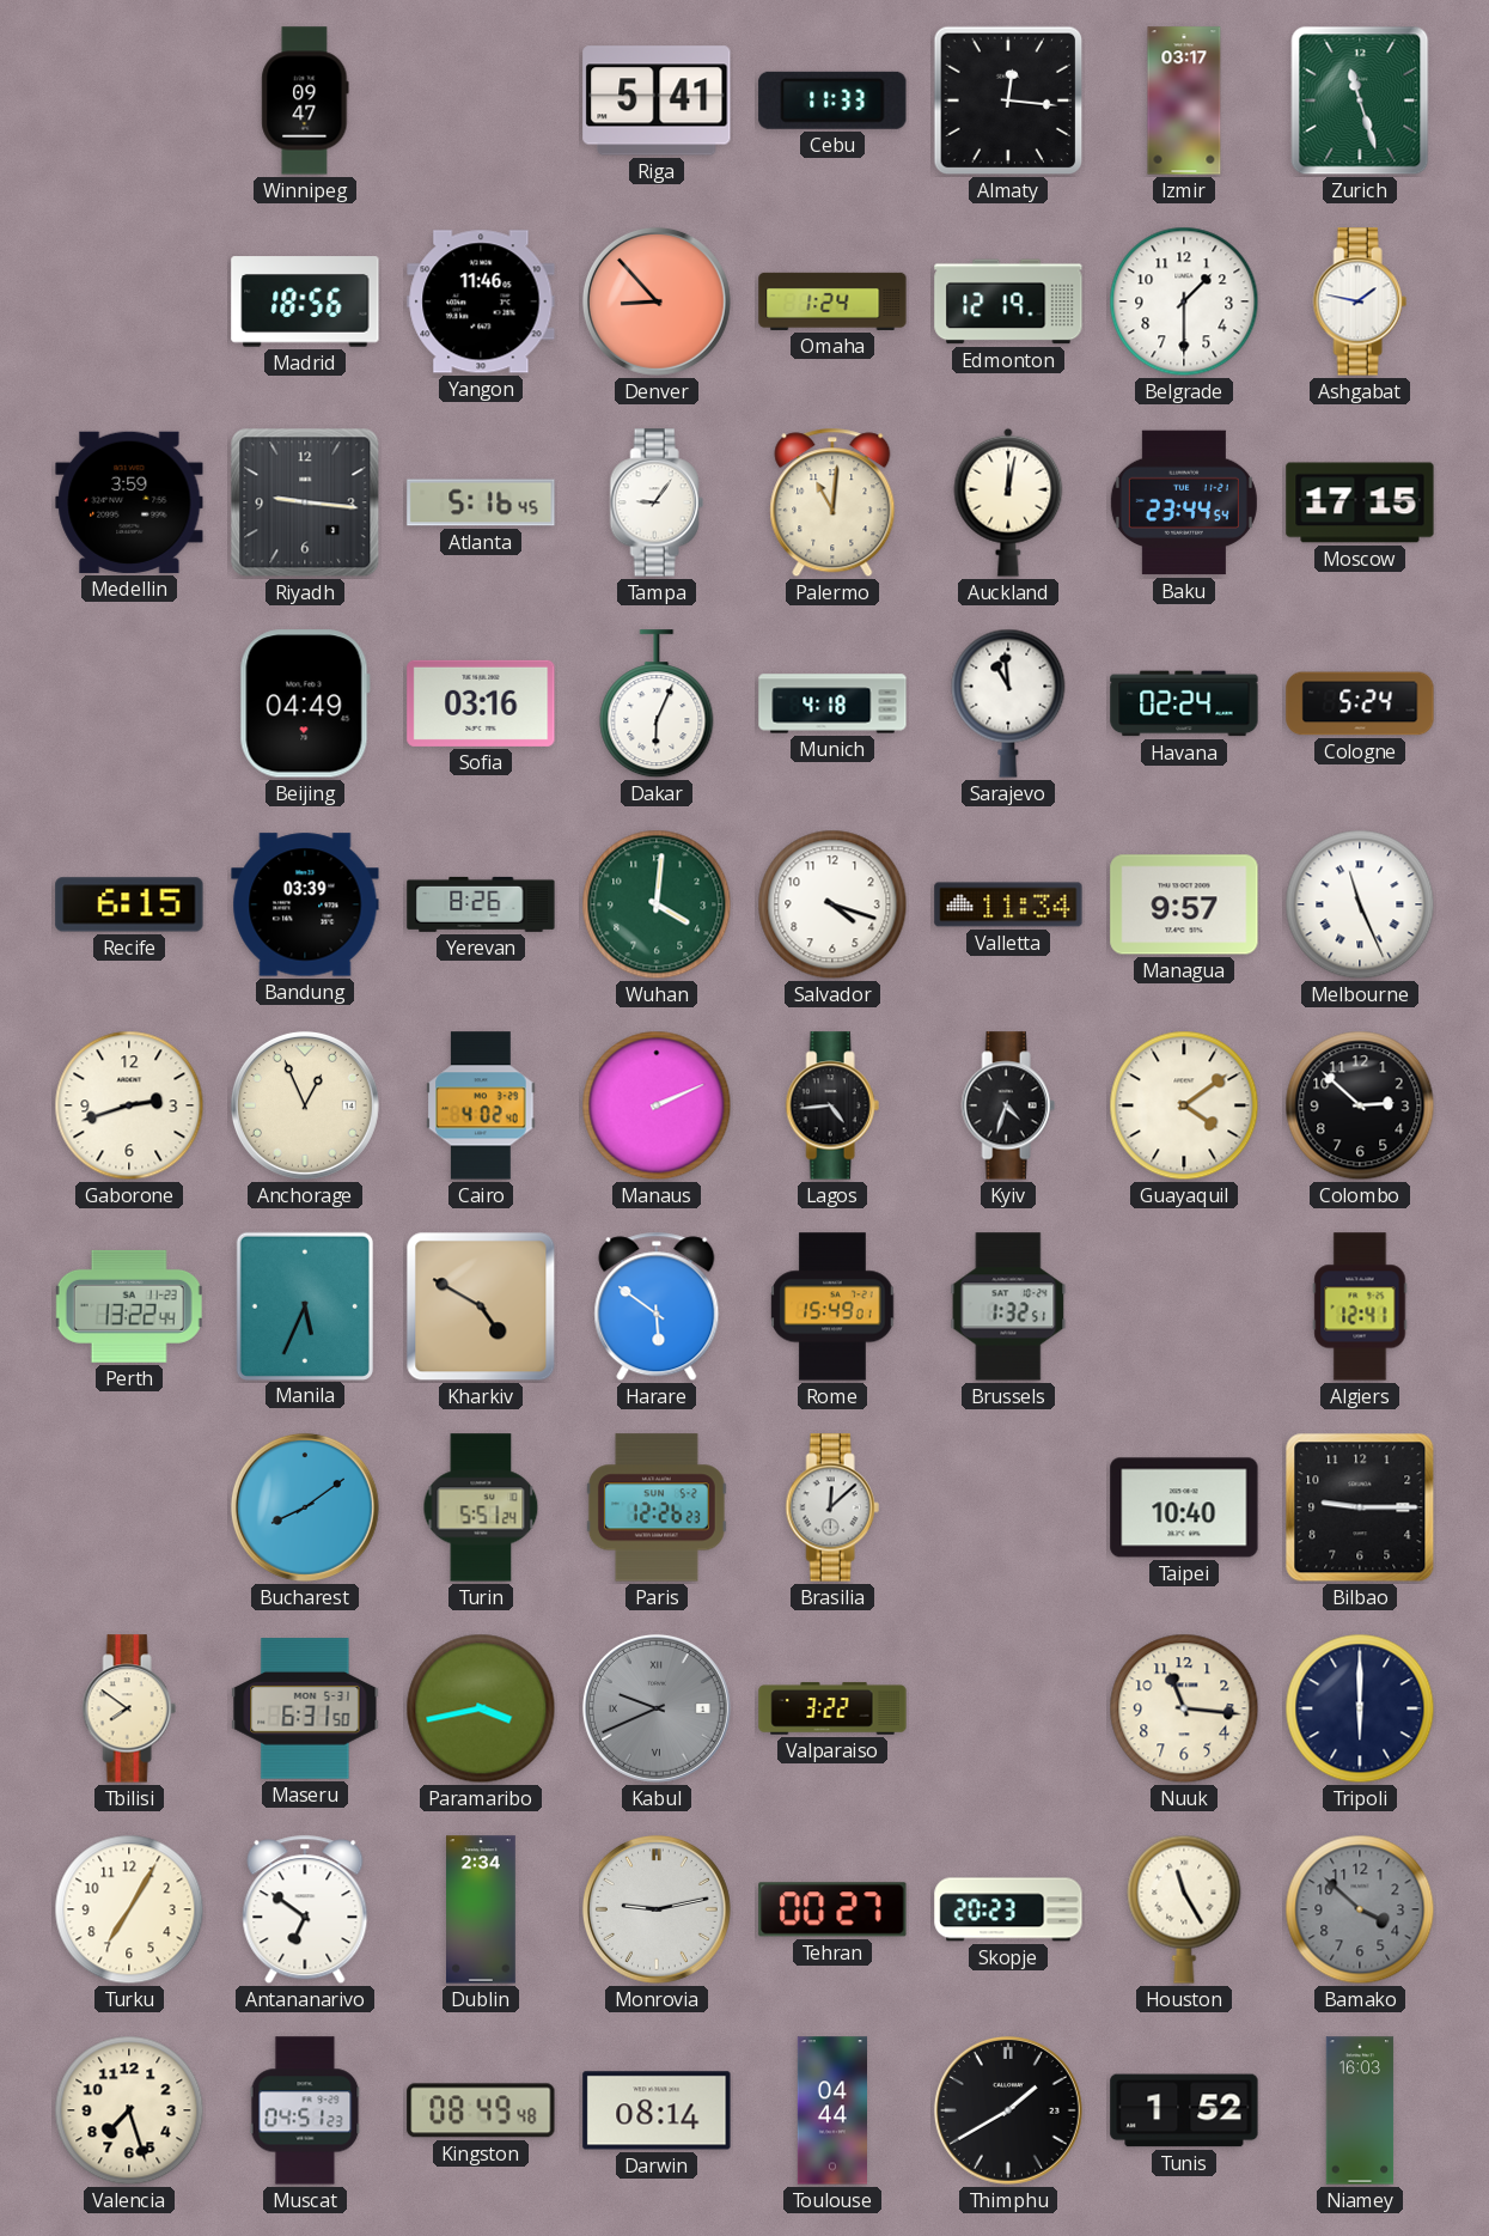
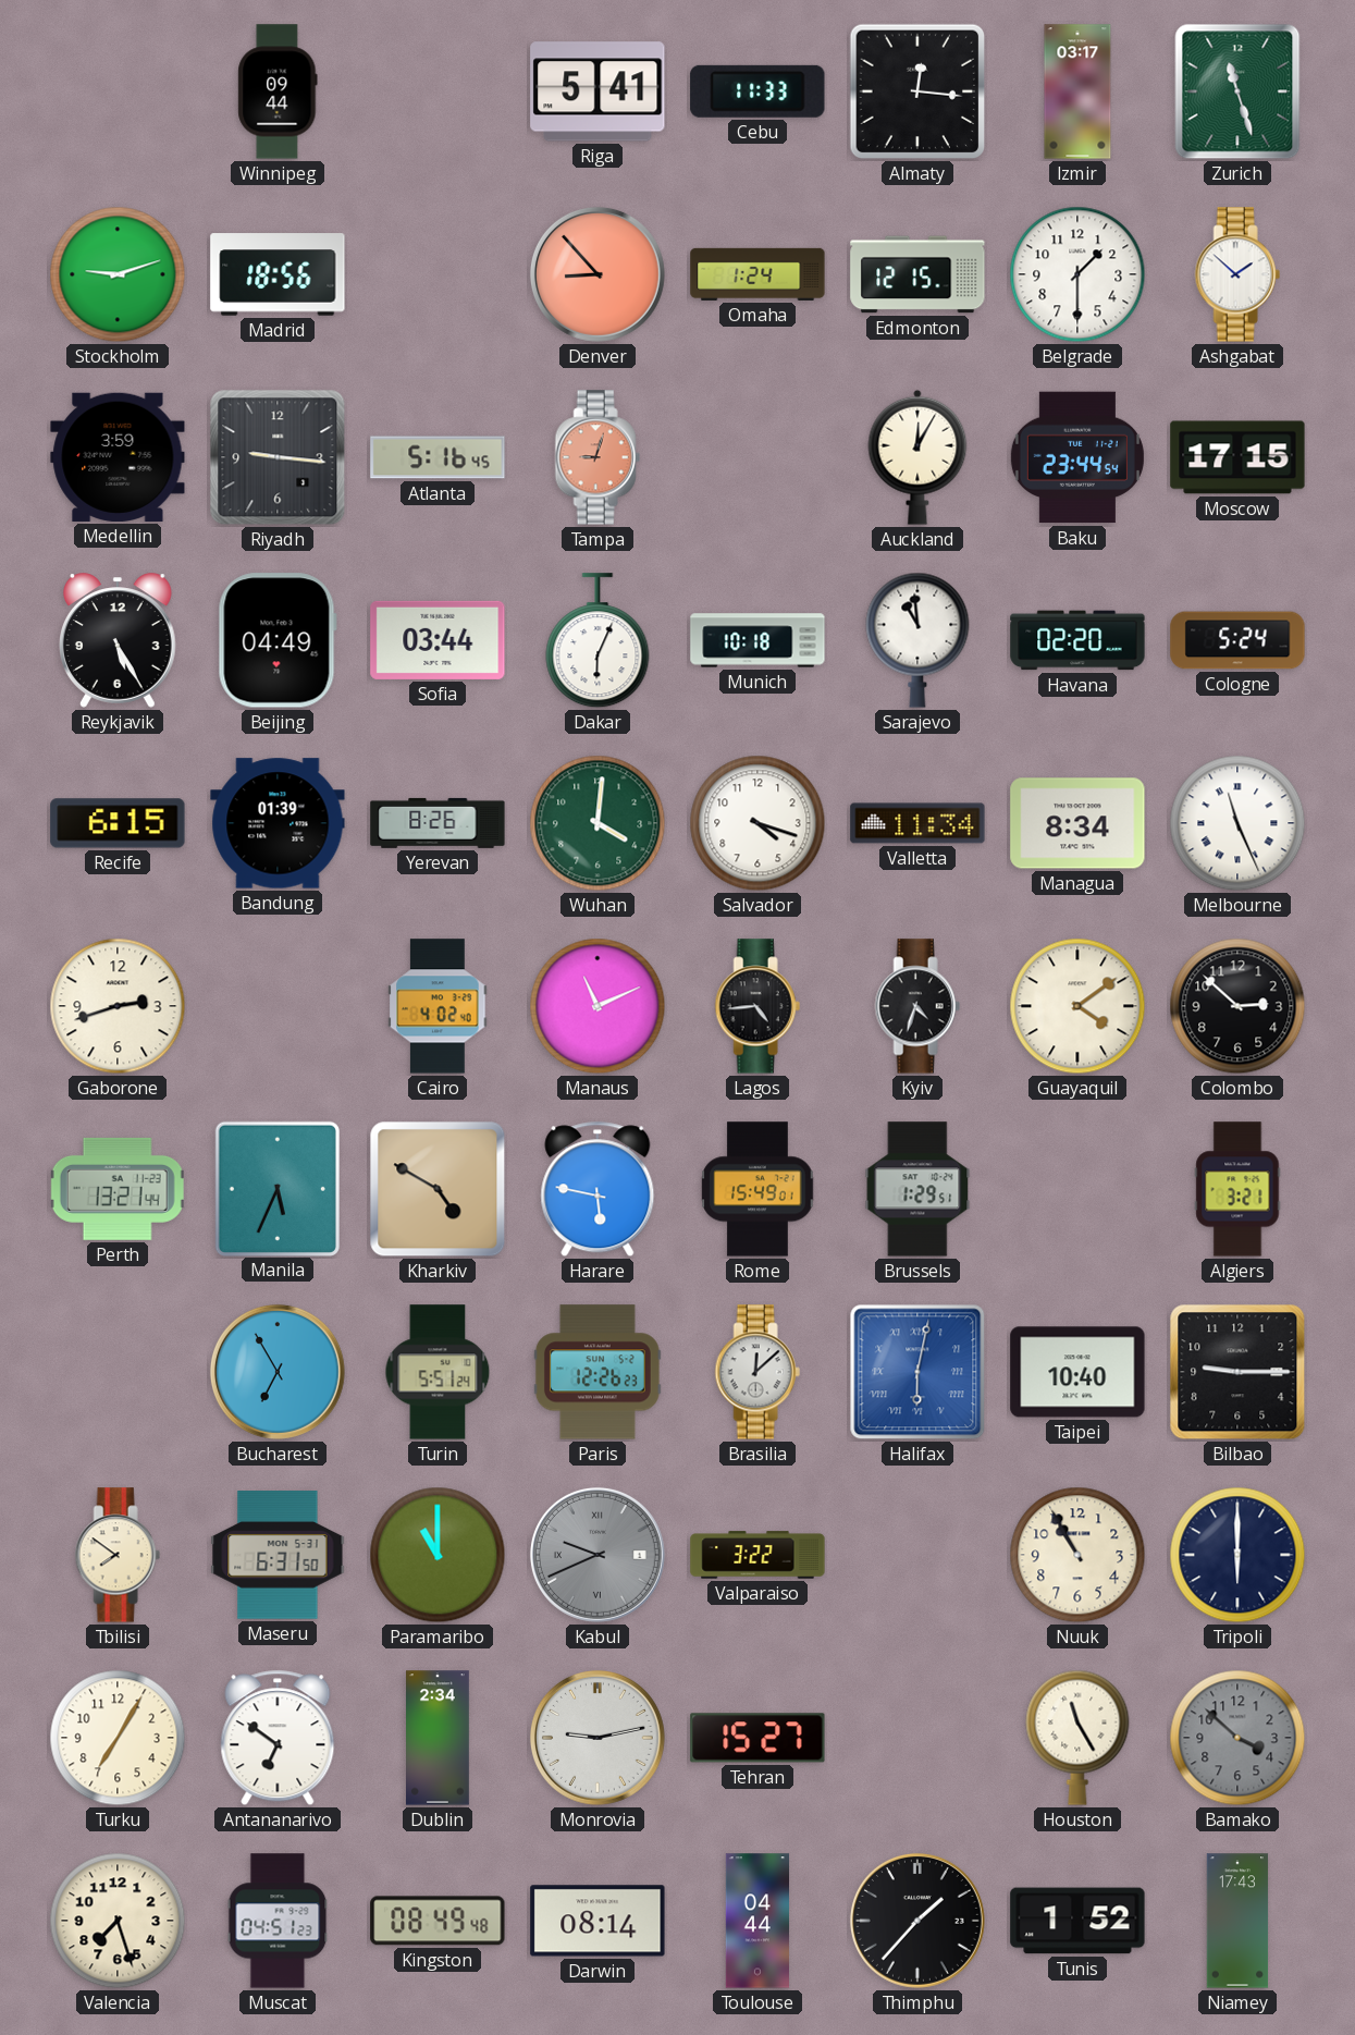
Winnipeg: 09:47 -> 09:44 (278, 91)
Stockholm: none -> 9:12 (118, 274)
Yangon: 11:46 -> none (481, 301)
Edmonton: 12:19 -> 12:15 (917, 274)
Ashgabat: 1:47 -> 1:52 (1237, 274)
Tampa: 9:06 -> 9:03 (598, 457)
Tampa dial: white -> salmon (598, 457)
Palermo: 11:01 -> none (832, 502)
Auckland: 12:02 -> 12:05 (917, 457)
Reykjavik: none -> 5:25 (119, 640)
Sofia: 03:16 -> 03:44 (438, 640)
Munich: 4:18 -> 10:18 (757, 640)
Havana: 02:24 -> 02:20 (1077, 640)
Bandung: 03:39 -> 01:39 (278, 823)
Managua: 9:57 -> 8:34 (1077, 823)
Anchorage: 12:56 -> none (305, 1105)
Manaus: 2:11 -> 11:11 (598, 1006)
Perth: 13:22 -> 13:21 (118, 1189)
Harare: 5:51 -> 5:47 (598, 1189)
Brussels: 1:32 -> 1:29 (917, 1189)
Algiers: 12:41 -> 3:21 (1237, 1189)
Bucharest: 8:09 -> 6:55 (278, 1372)
Halifax: none -> 6:02 (917, 1372)
Paramaribo: 3:43 -> 11:00 (438, 1555)
Nuuk: 11:16 -> 10:55 (1077, 1555)
Tehran: 00:27 -> 15:27 (757, 1738)
Skopje: 20:23 -> none (1008, 1909)
Thimphu: 1:40 -> 1:37 (917, 1921)
Niamey: 16:03 -> 17:43 (1237, 1921)
